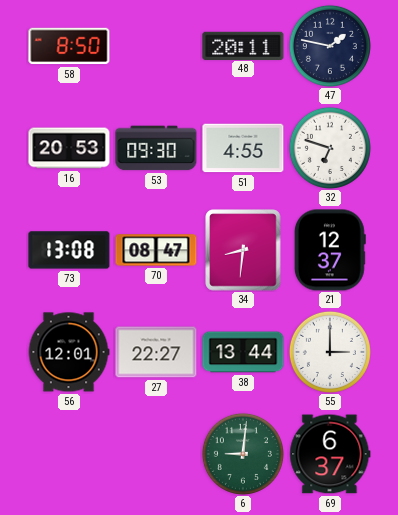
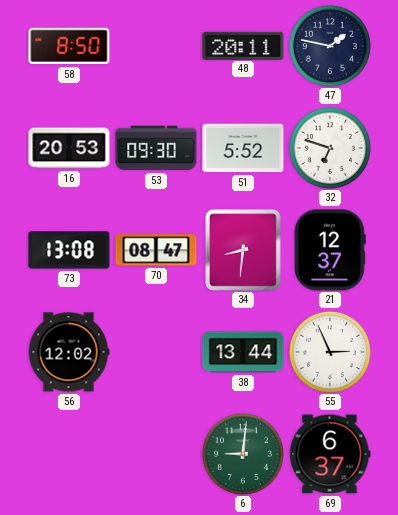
51: 4:55 -> 5:52 (243, 148)
56: 12:01 -> 12:02 (69, 352)
27: 22:27 -> none (156, 352)
55: 3:00 -> 2:56 (330, 352)
